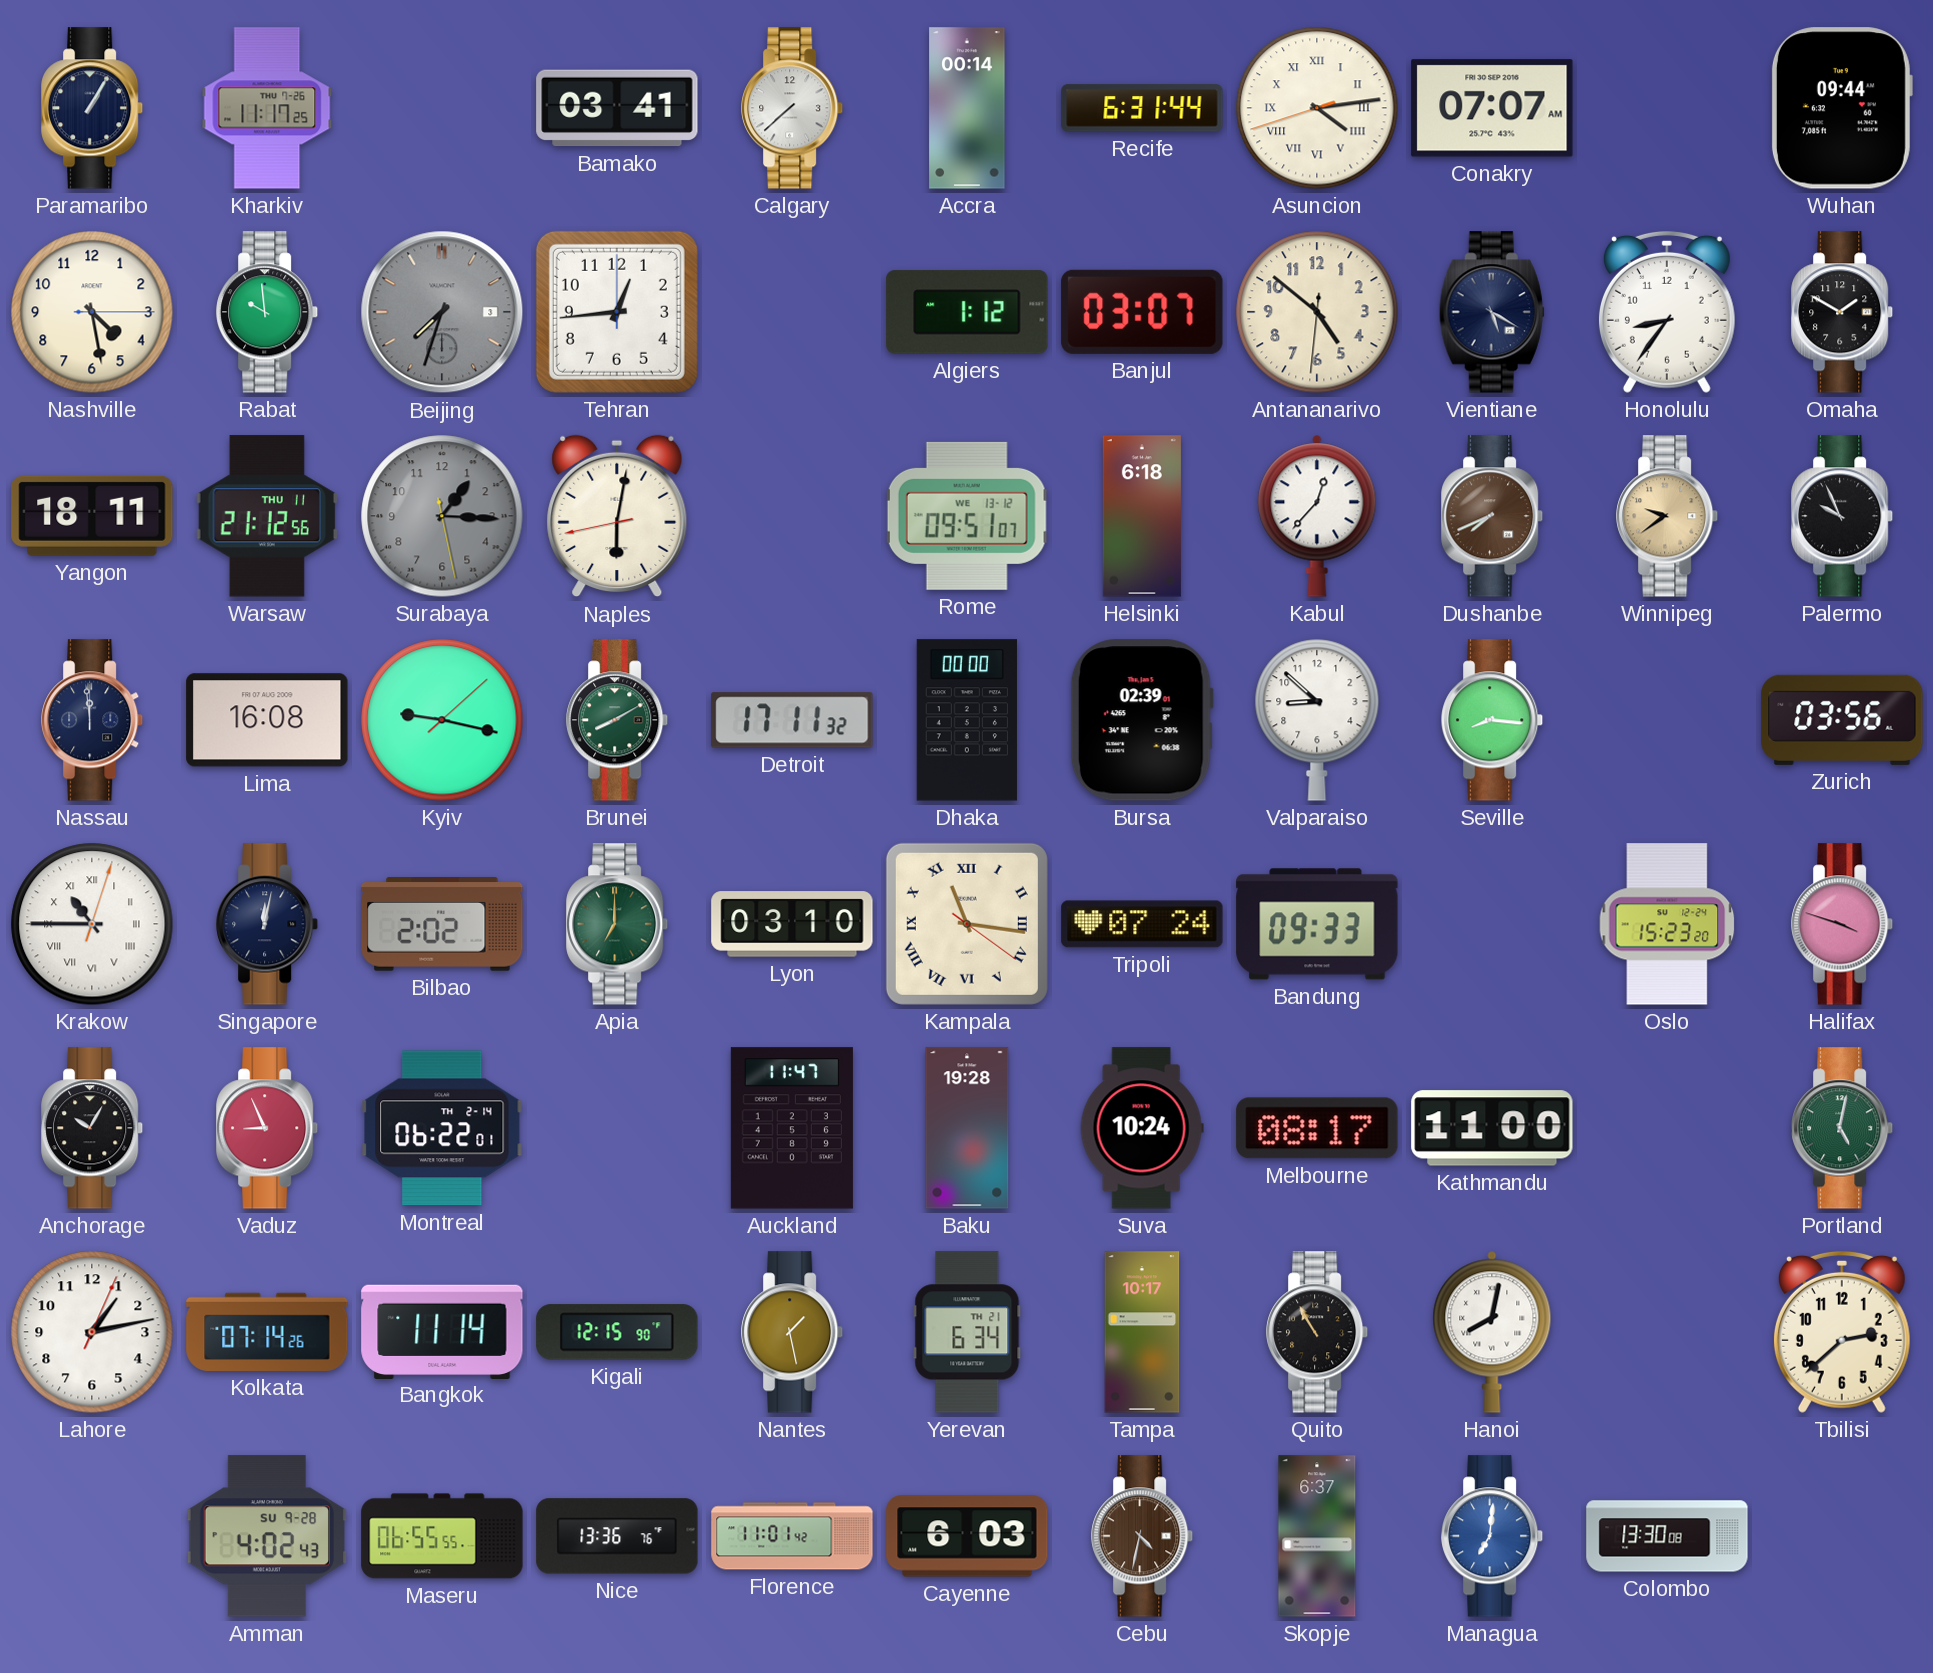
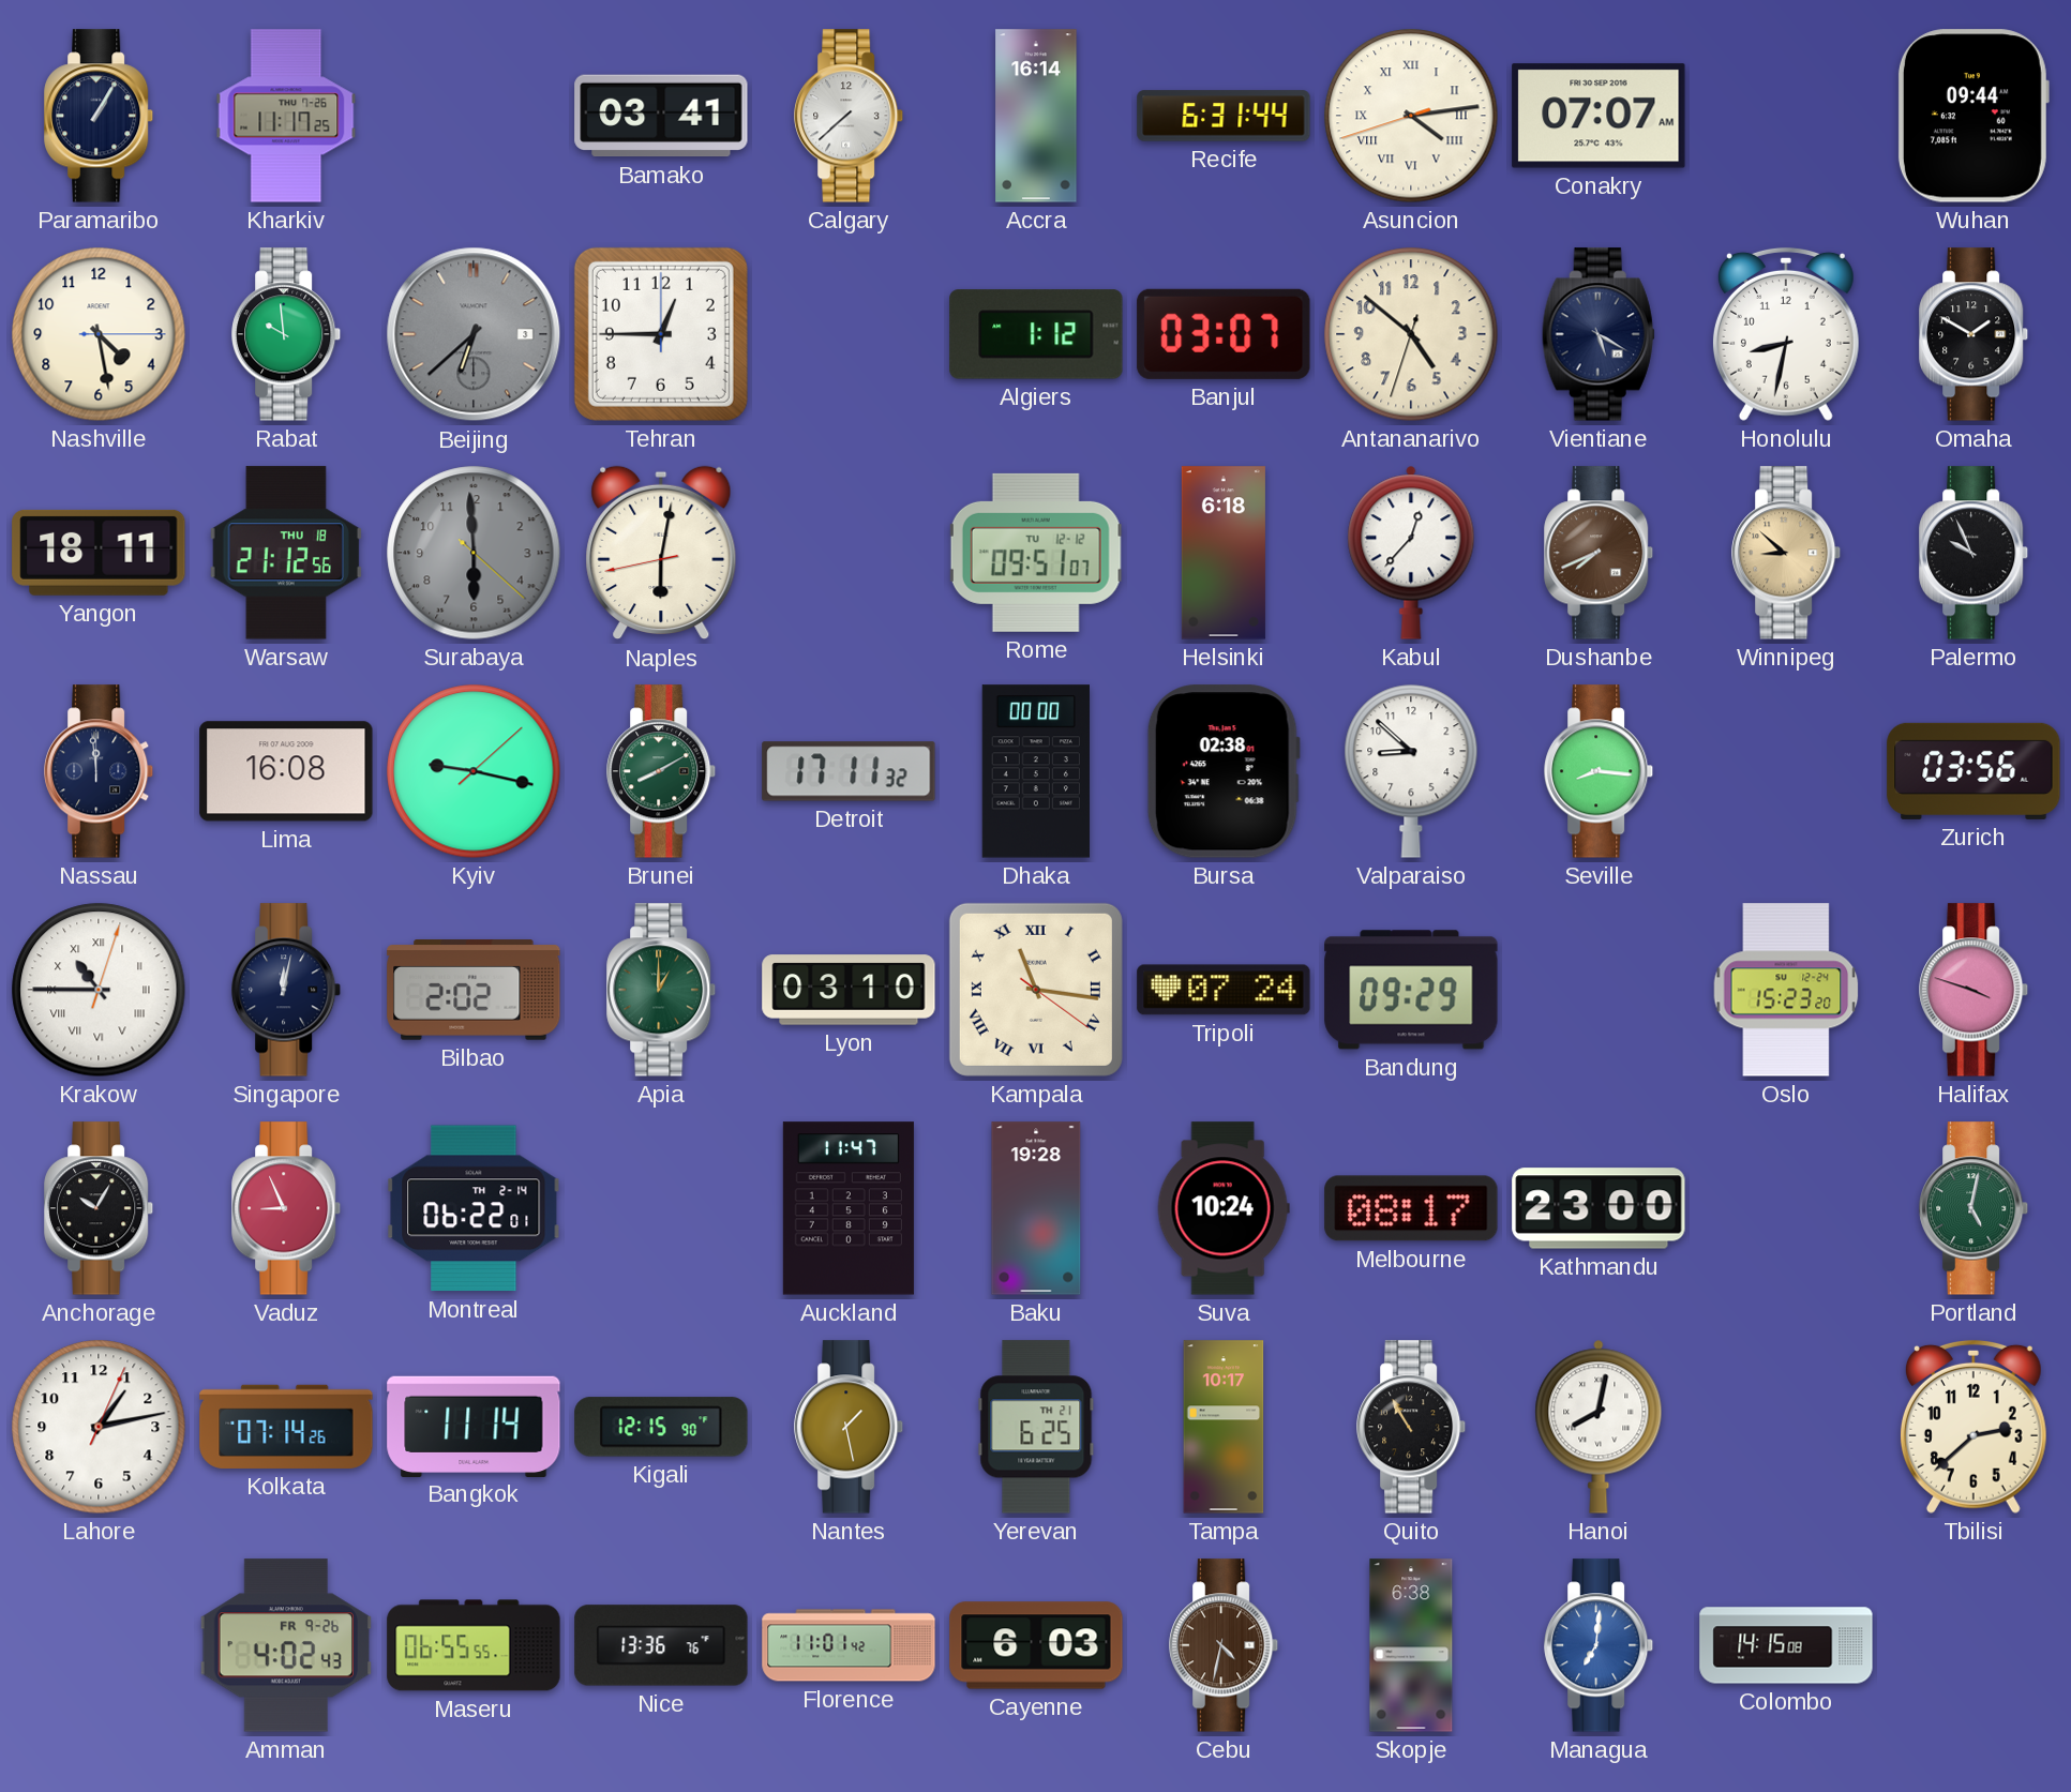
Accra: 00:14 -> 16:14 (1036, 116)
Beijing: 7:33 -> 6:38 (474, 334)
Tehran: 12:44 -> 12:45 (661, 334)
Antananarivo: 4:51:31 -> 4:51:33 (1411, 334)
Honolulu: 8:36 -> 8:32 (1786, 334)
Warsaw date: THU 11 -> THU 18 (286, 553)
Surabaya: 1:15 -> 5:59 (474, 553)
Rome date: WE 13-12 -> TU 12-12 (1036, 553)
Winnipeg: 9:39 -> 8:52 (1787, 553)
Bursa: 02:39 -> 02:38 (1224, 771)
Apia: 7:00 -> 1:00 (662, 990)
Bandung: 09:33 -> 09:29 (1411, 990)
Kathmandu: 11:00 -> 23:00 (1599, 1208)
Yerevan: 6:34 -> 6:25 (1036, 1427)
Amman date: SU 9-28 -> FR 9-26 (285, 1645)
Skopje: 6:37 -> 6:38 (1411, 1645)
Colombo: 13:30 -> 14:15 (1786, 1645)
